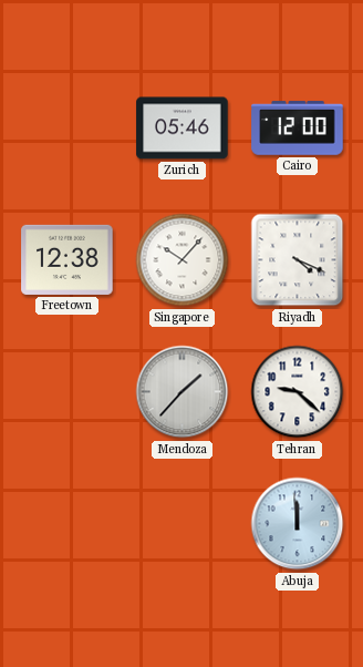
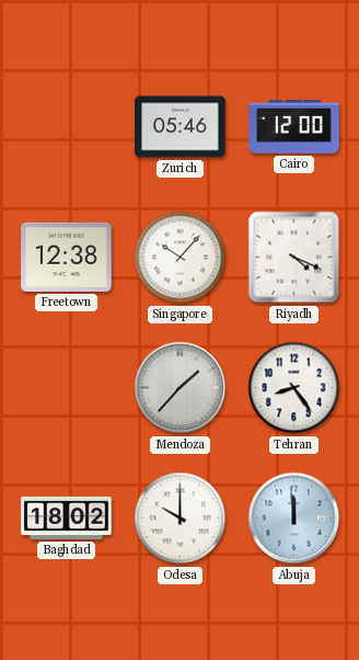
Tehran: 9:22 -> 8:24 (294, 388)
Baghdad: none -> 18:02 (67, 517)
Odesa: none -> 10:00 (181, 519)
